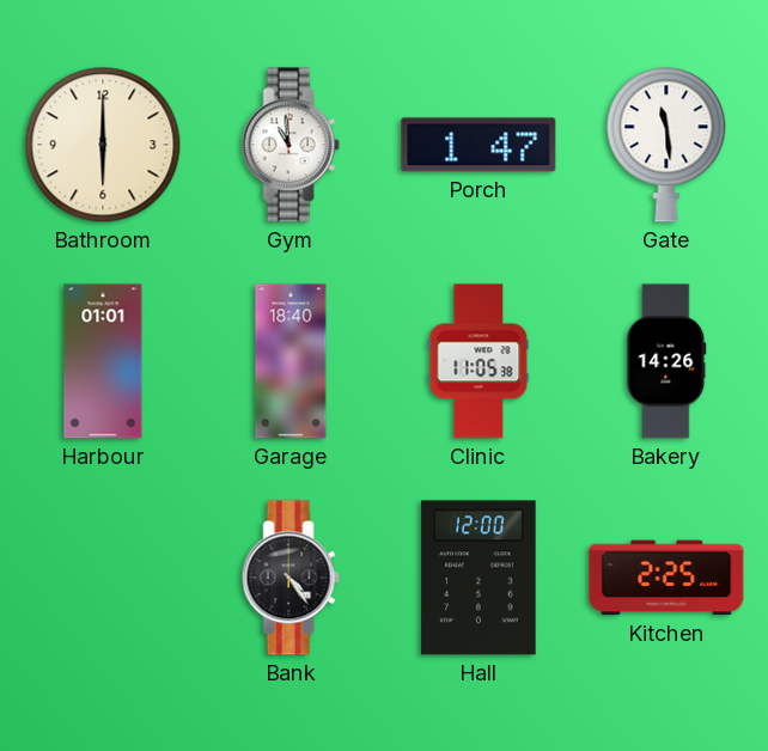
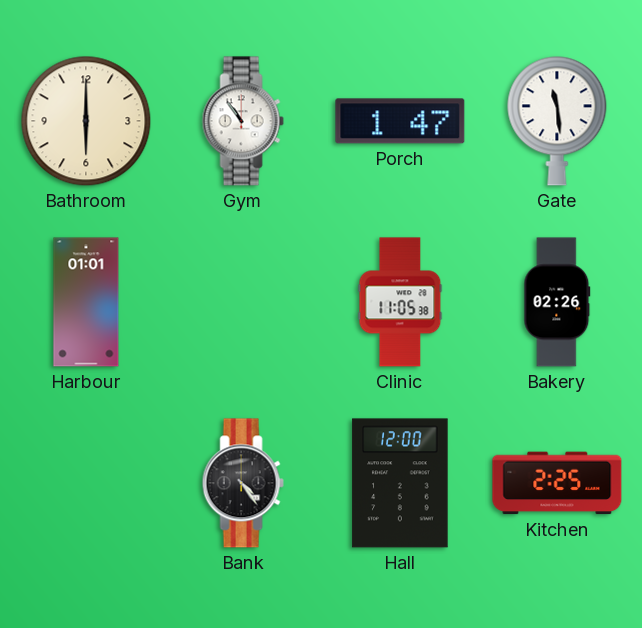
Gym: 10:59 -> 10:54 (243, 121)
Garage: 18:40 -> none (291, 361)
Bakery: 14:26 -> 02:26 (557, 302)
